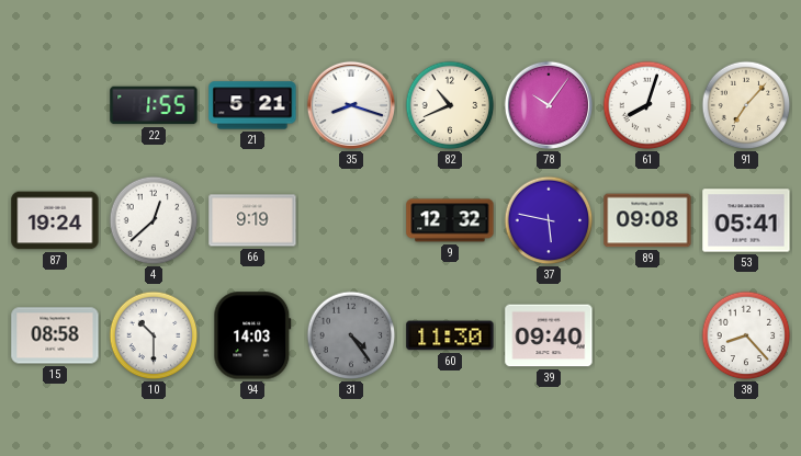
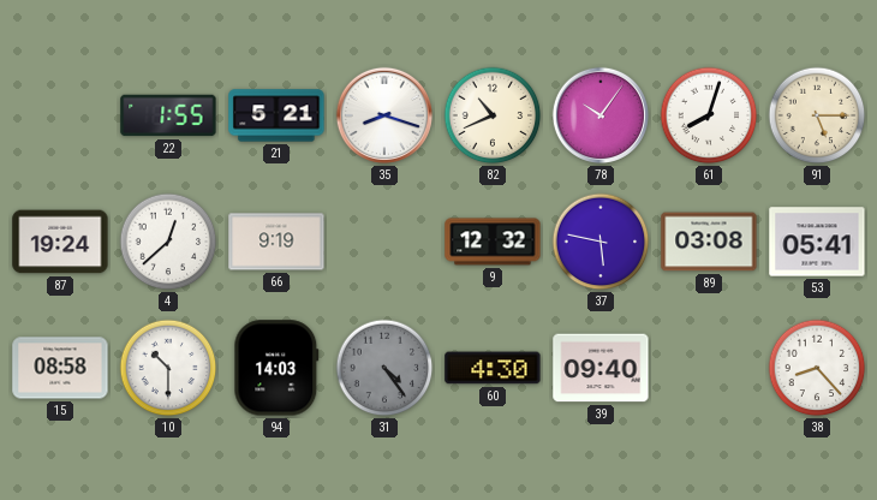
91: 7:07 -> 5:15 (817, 115)
89: 09:08 -> 03:08 (709, 242)
60: 11:30 -> 4:30 (493, 368)
